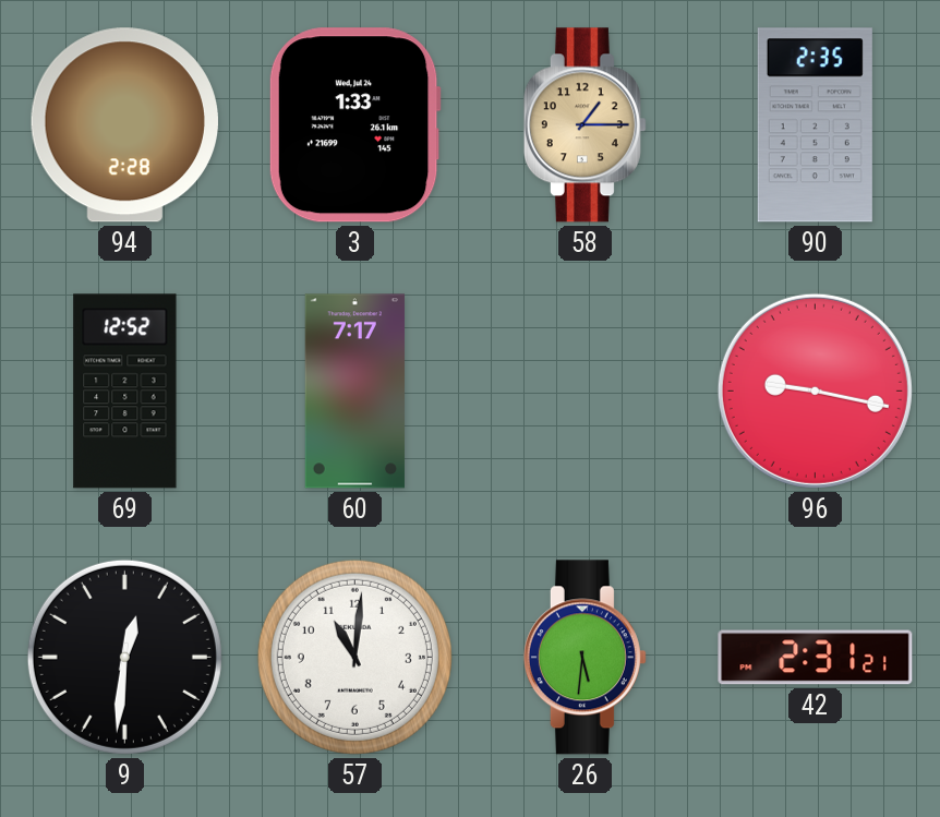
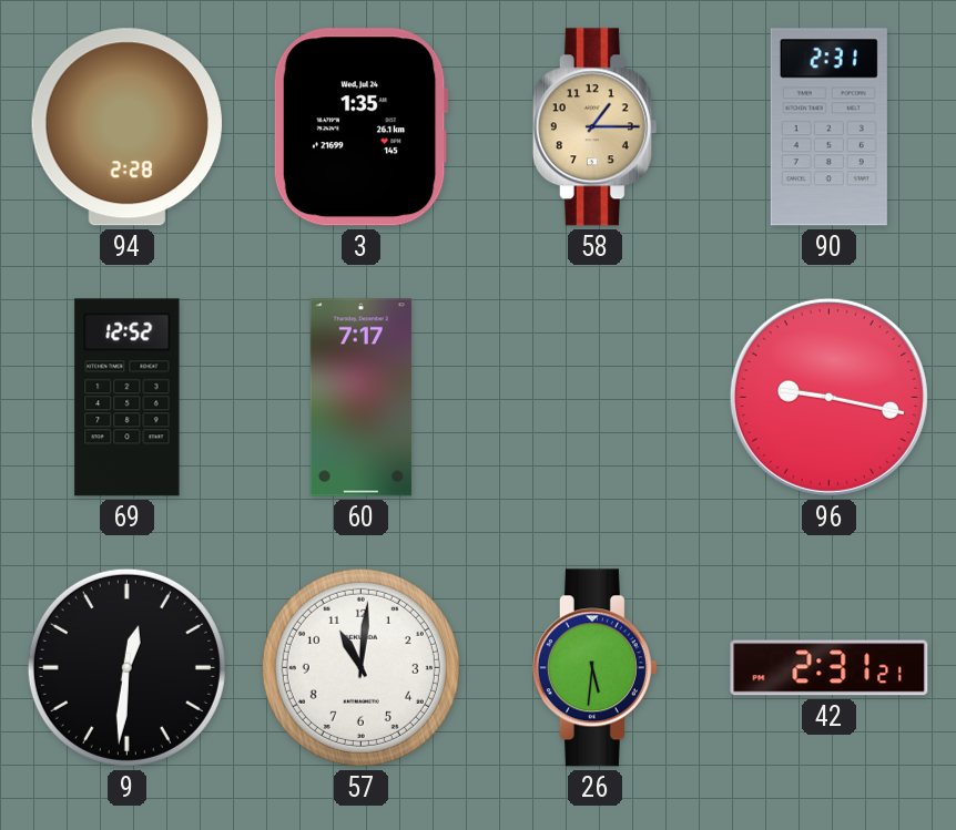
3: 1:33 -> 1:35 (360, 127)
90: 2:35 -> 2:31 (828, 127)
